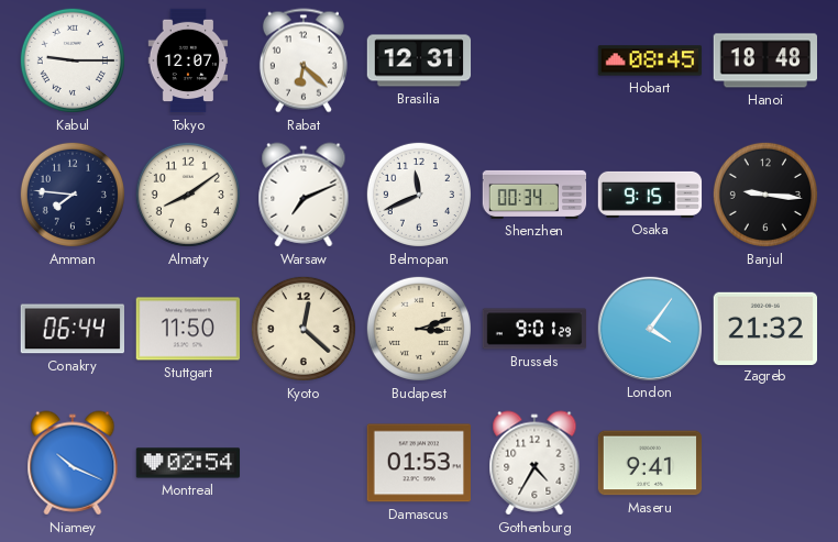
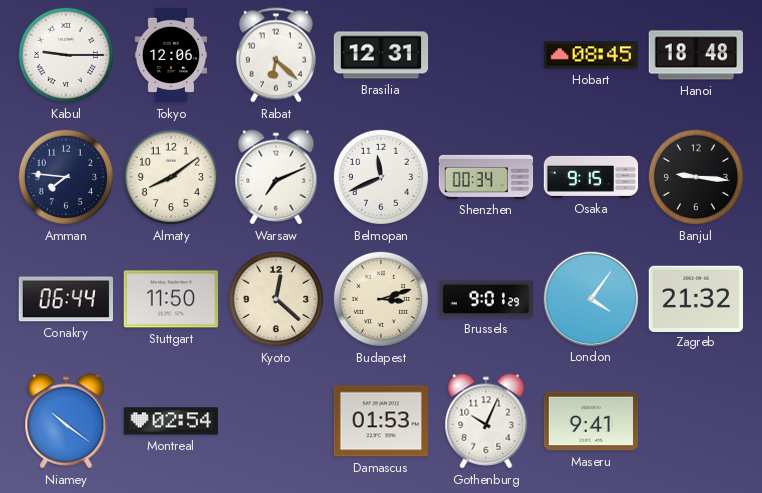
Tokyo: 12:07 -> 12:06 (171, 55)
Niamey: 10:19 -> 10:21 (66, 421)
Gothenburg: 4:35 -> 10:04 (486, 421)
